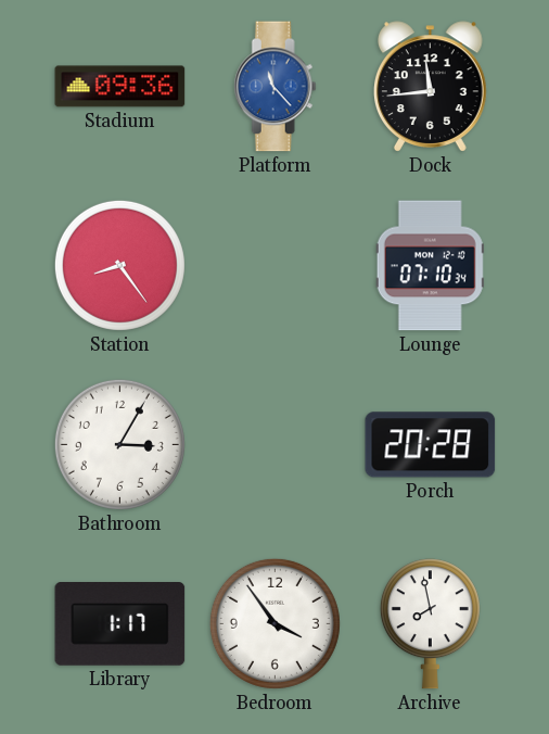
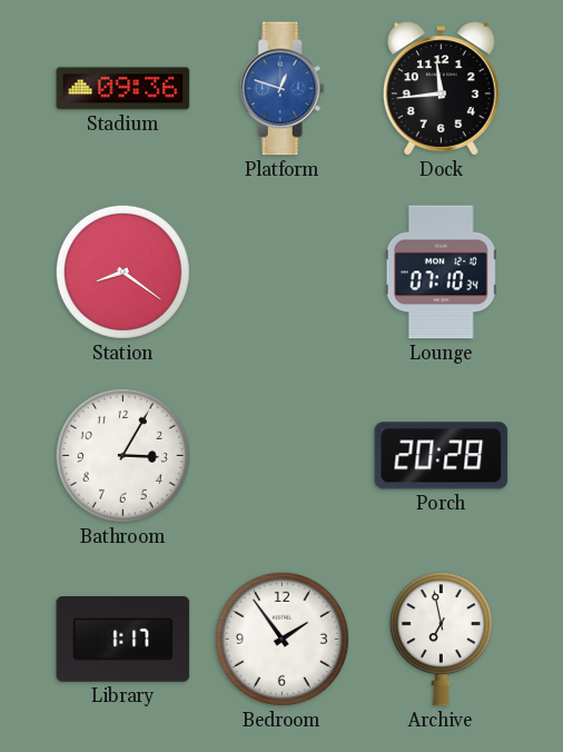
Platform: 11:23 -> 12:48 (281, 89)
Station: 8:24 -> 8:21 (122, 271)
Bedroom: 3:54 -> 1:54 (281, 639)
Archive: 7:58 -> 6:58 (441, 640)
